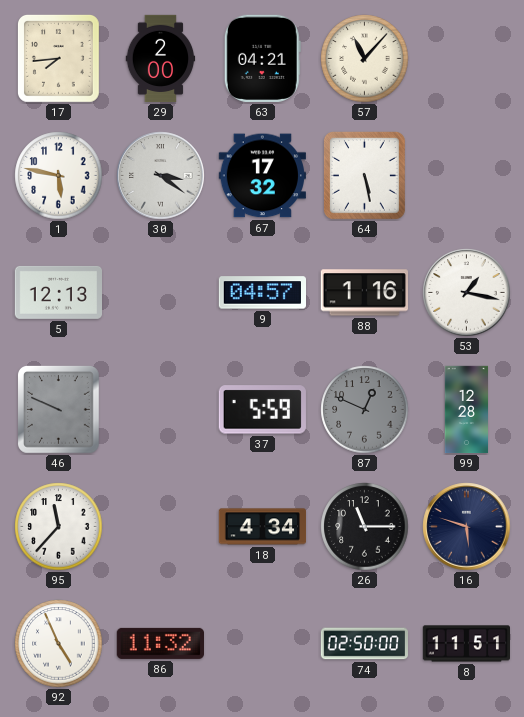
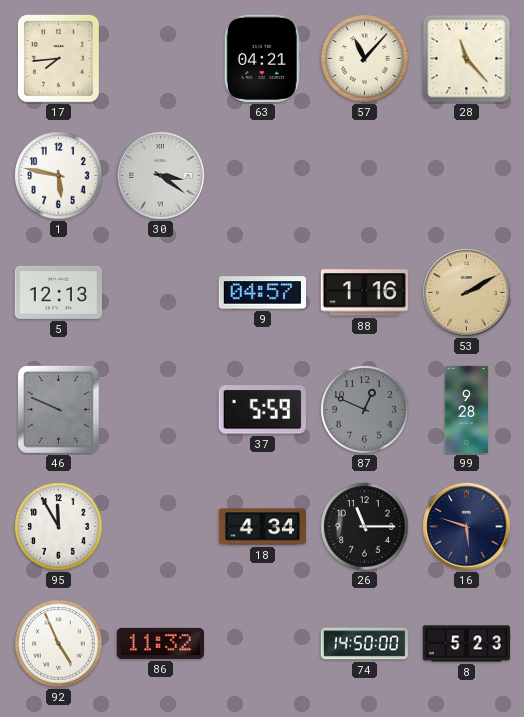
29: 2:00 -> none (161, 59)
28: none -> 11:23 (467, 59)
67: 17:32 -> none (262, 176)
64: 5:28 -> none (364, 175)
53: 1:17 -> 2:10 (467, 293)
53 dial: white -> champagne (467, 293)
99: 12:28 -> 9:28 (466, 410)
95: 11:37 -> 11:55 (59, 527)
74: 02:50 -> 14:50 (364, 644)
8: 11:51 -> 5:23 (467, 644)
